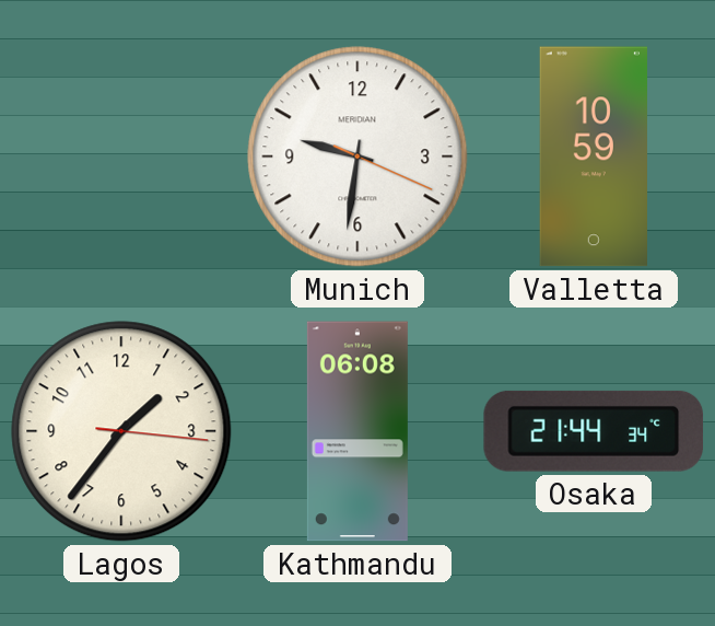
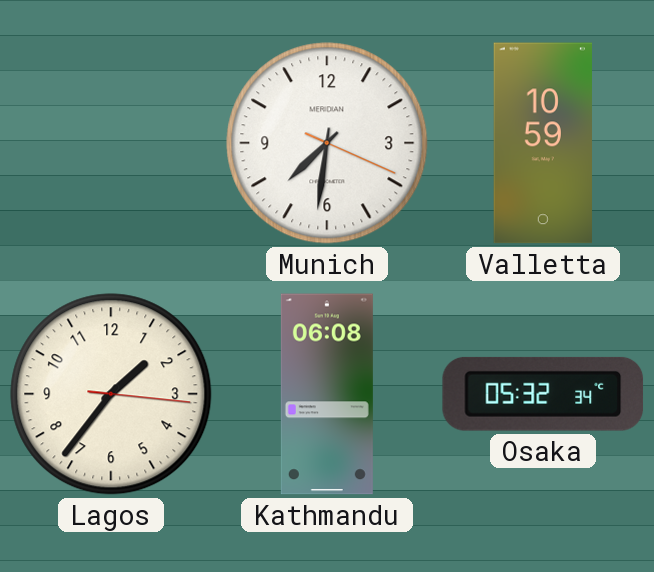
Munich: 9:31 -> 7:31 (327, 143)
Osaka: 21:44 -> 05:32 (543, 394)
